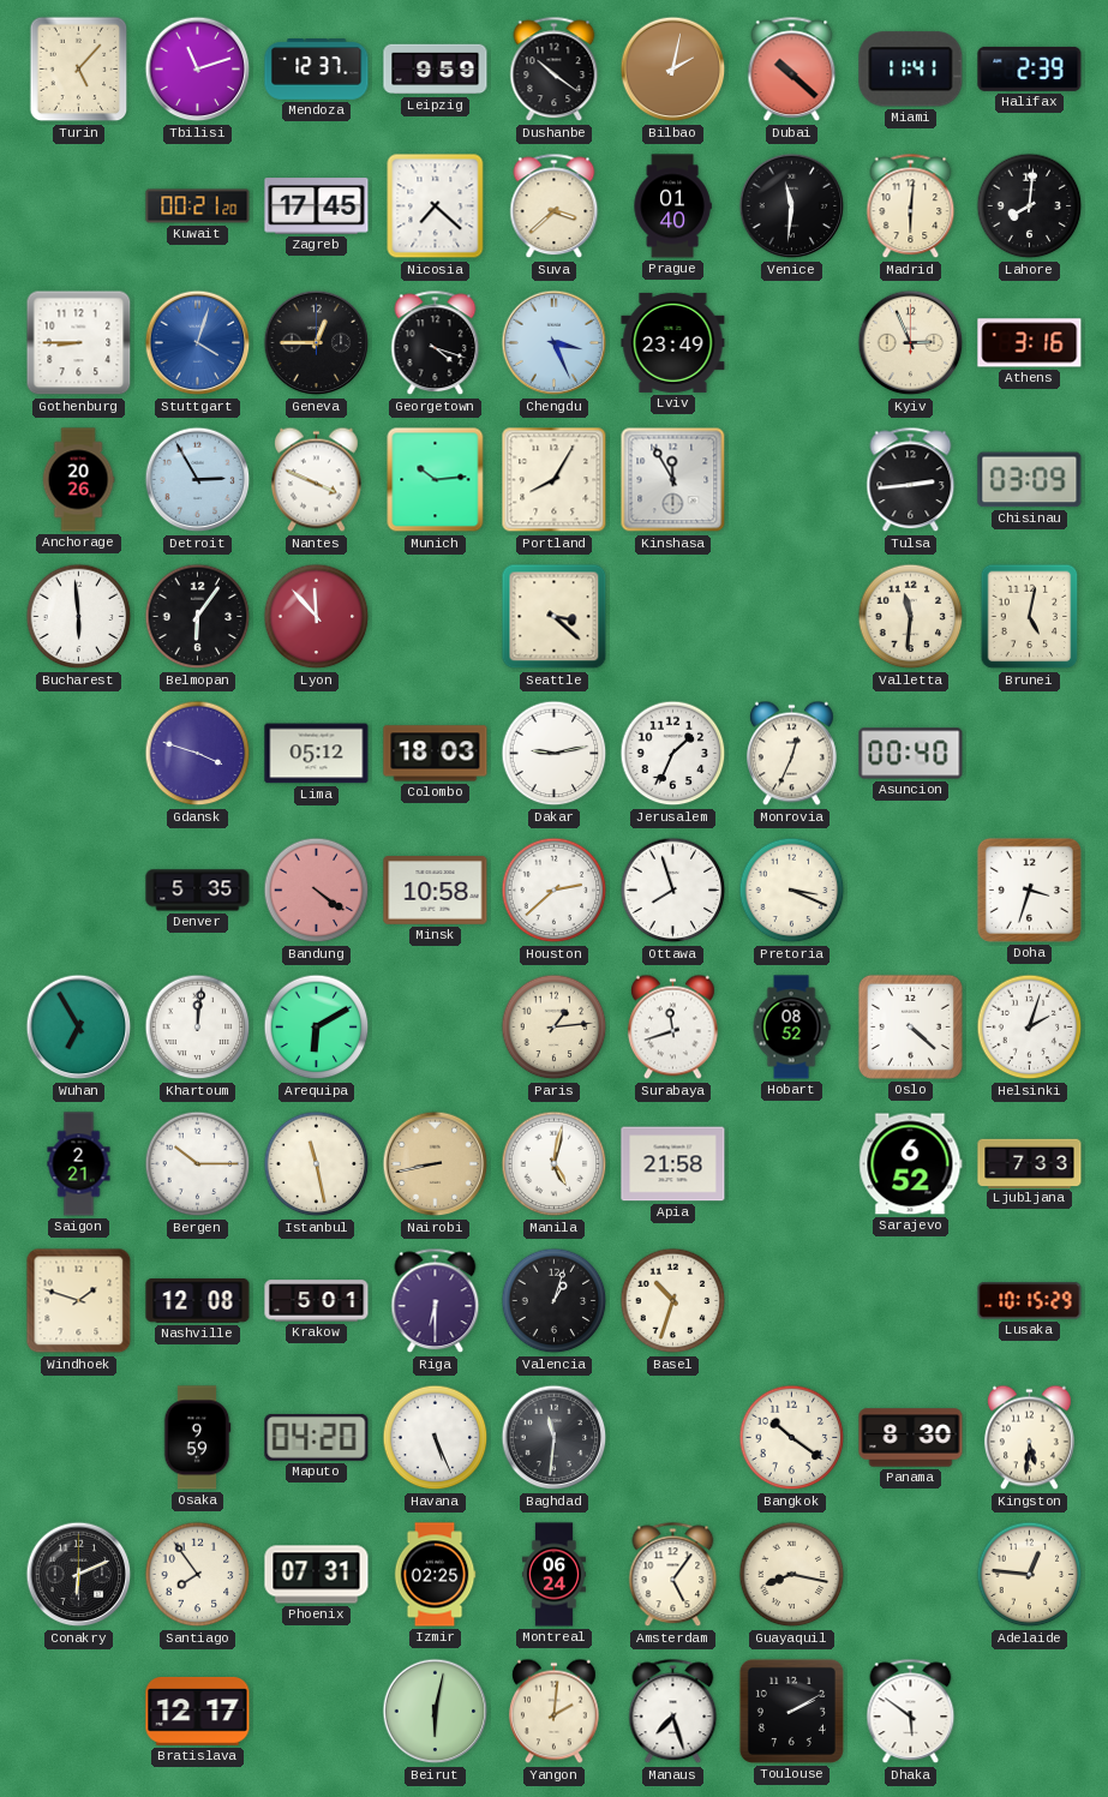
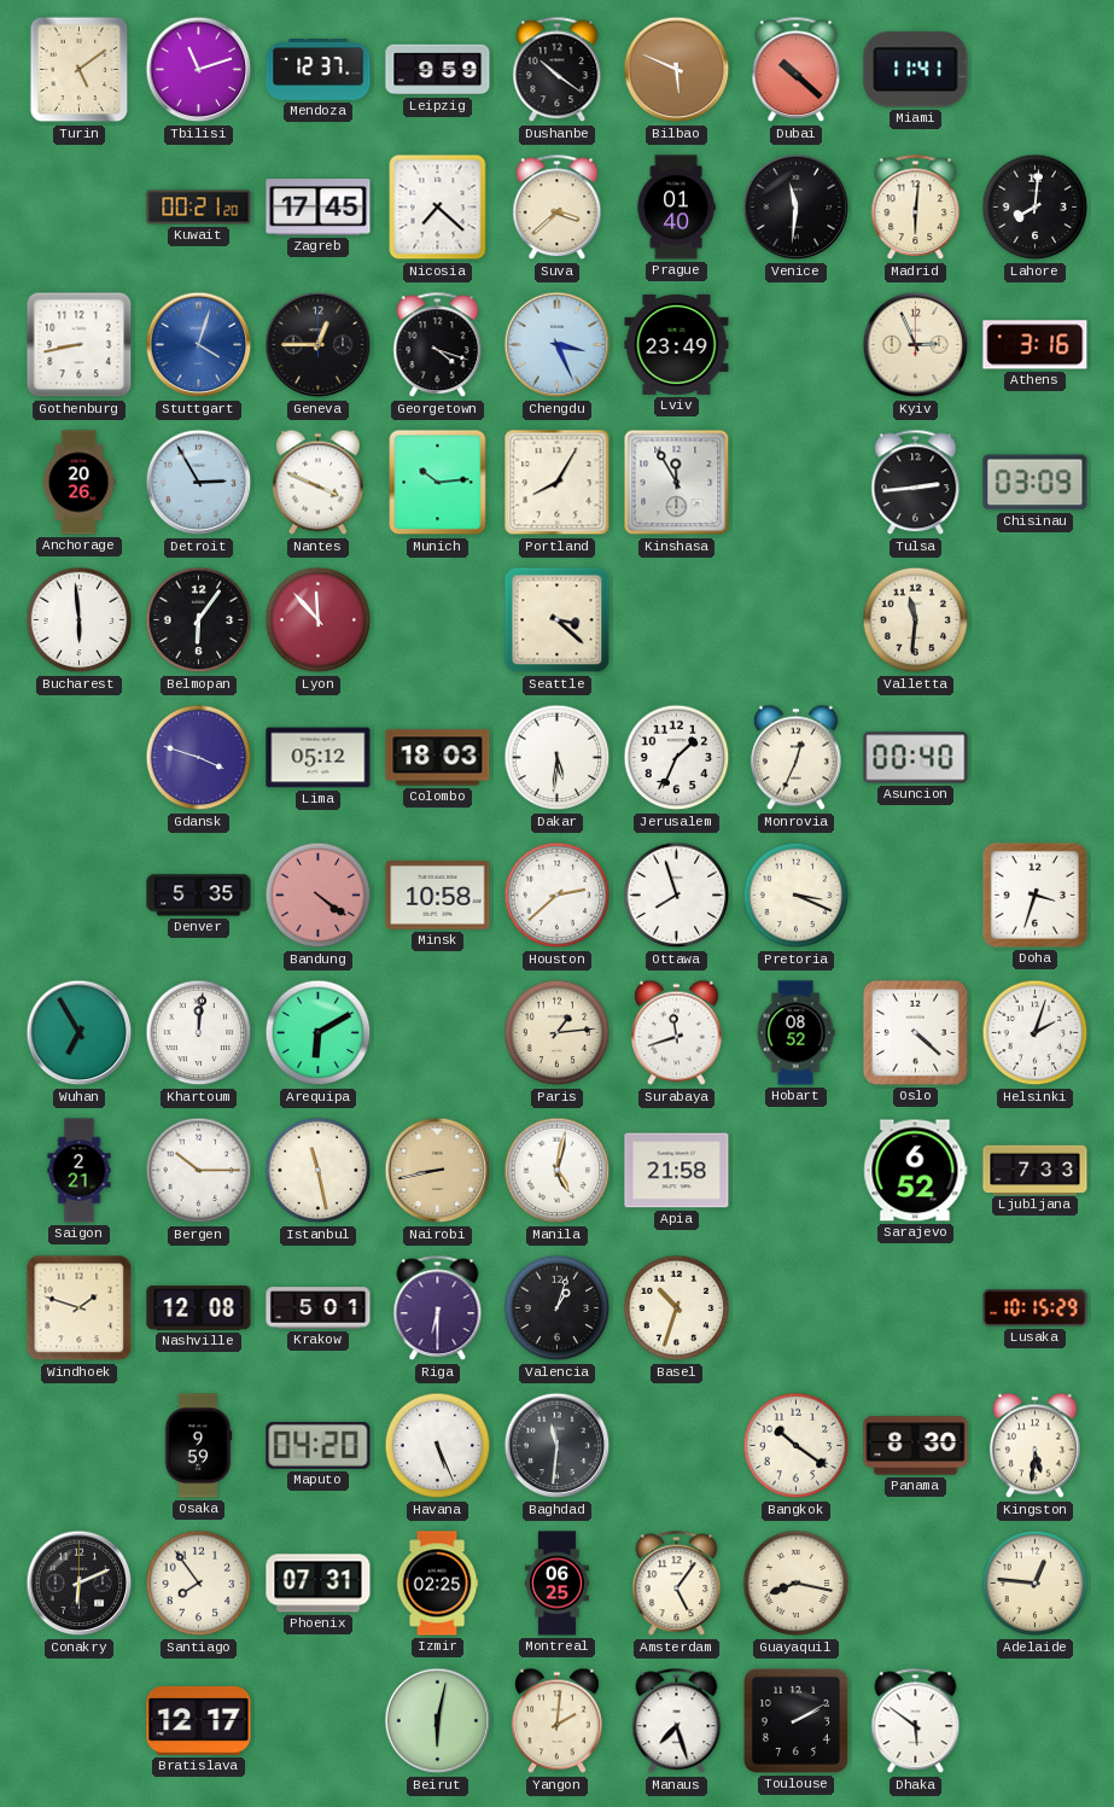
Turin: 5:07 -> 5:09 (80, 70)
Bilbao: 2:02 -> 5:49 (677, 70)
Halifax: 2:39 -> none (1030, 68)
Gothenburg: 8:45 -> 8:43 (80, 345)
Brunei: 5:02 -> none (1030, 617)
Dakar: 9:13 -> 5:31 (558, 758)
Montreal: 06:24 -> 06:25 (556, 1584)
